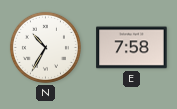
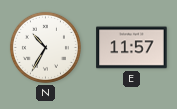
E: 7:58 -> 11:57 (132, 48)
